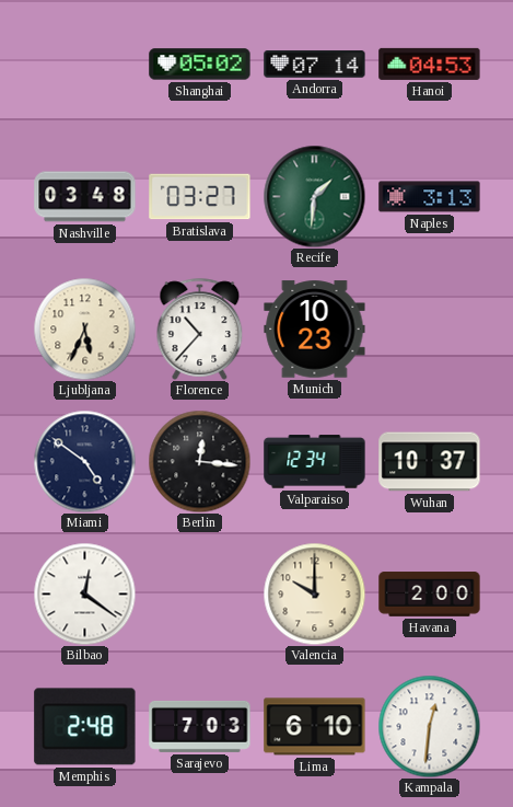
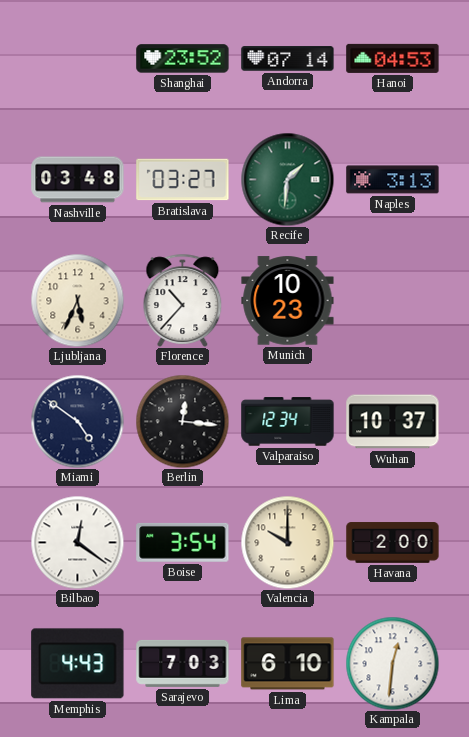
Shanghai: 05:02 -> 23:52 (183, 59)
Boise: none -> 3:54 (183, 542)
Memphis: 2:48 -> 4:43 (78, 664)
